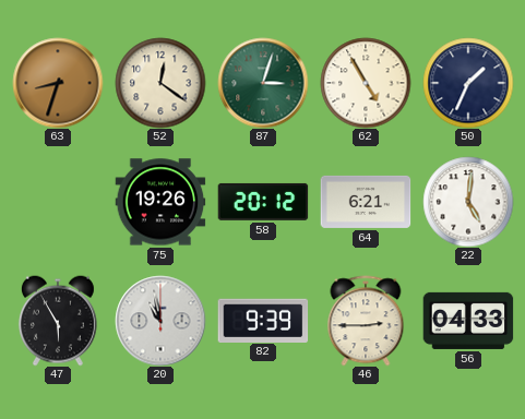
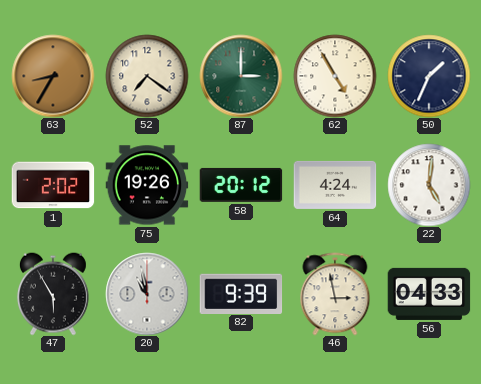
63: 8:33 -> 8:35 (53, 76)
52: 12:21 -> 7:21 (147, 76)
87: 3:03 -> 3:00 (241, 76)
1: none -> 2:02 (53, 185)
64: 6:21 -> 4:24 (335, 185)
46: 2:45 -> 2:58 (335, 294)
